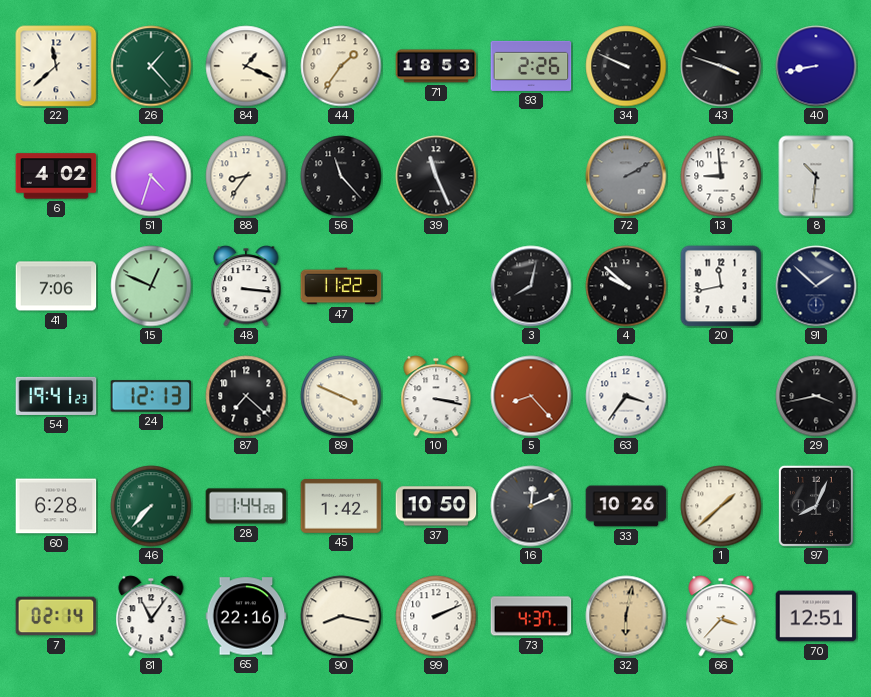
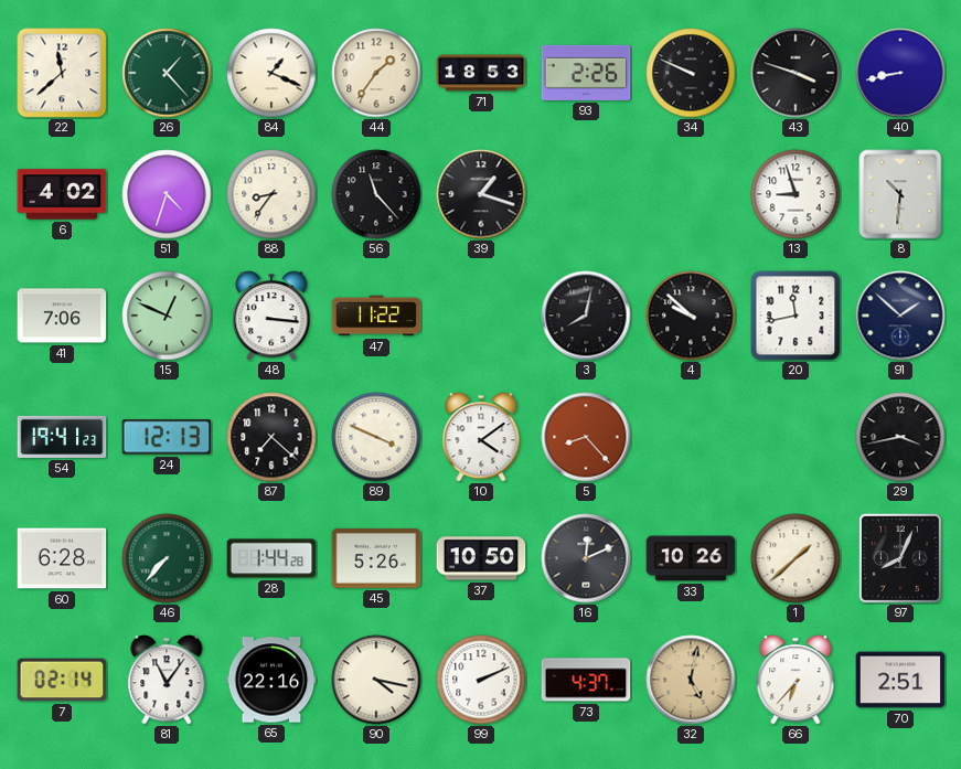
39: 11:26 -> 1:18 (481, 194)
72: 2:10 -> none (626, 176)
13: 8:59 -> 8:57 (796, 194)
10: 3:17 -> 4:09 (481, 437)
63: 3:36 -> none (626, 396)
45: 1:42 -> 5:26 (376, 558)
90: 8:17 -> 4:17 (376, 680)
32: 6:02 -> 5:02 (691, 680)
66: 3:37 -> 6:37 (796, 680)
70: 12:51 -> 2:51 (900, 680)
